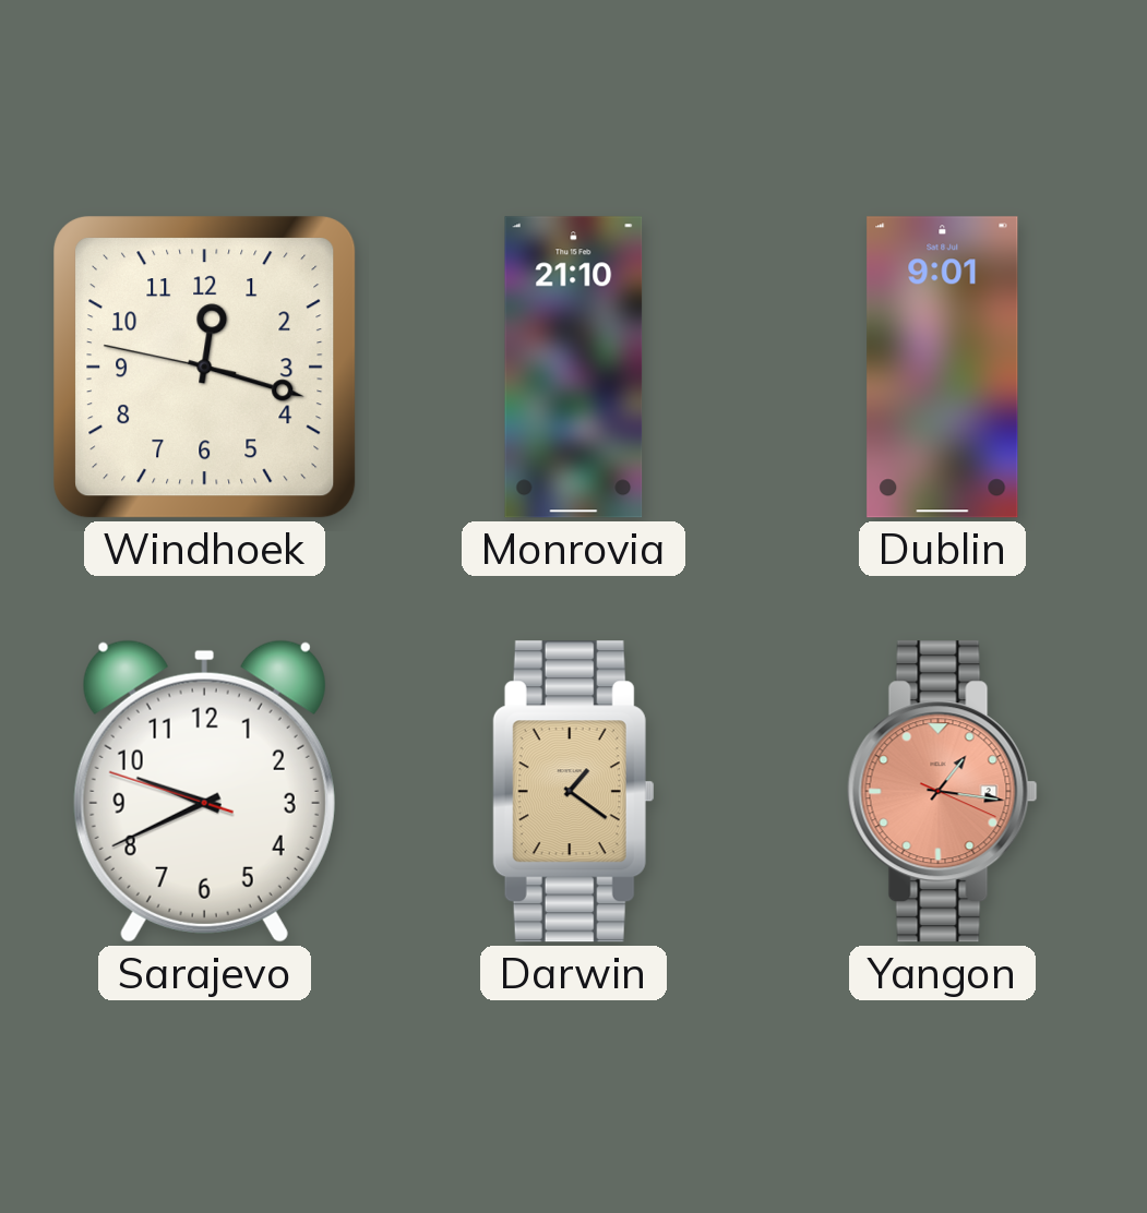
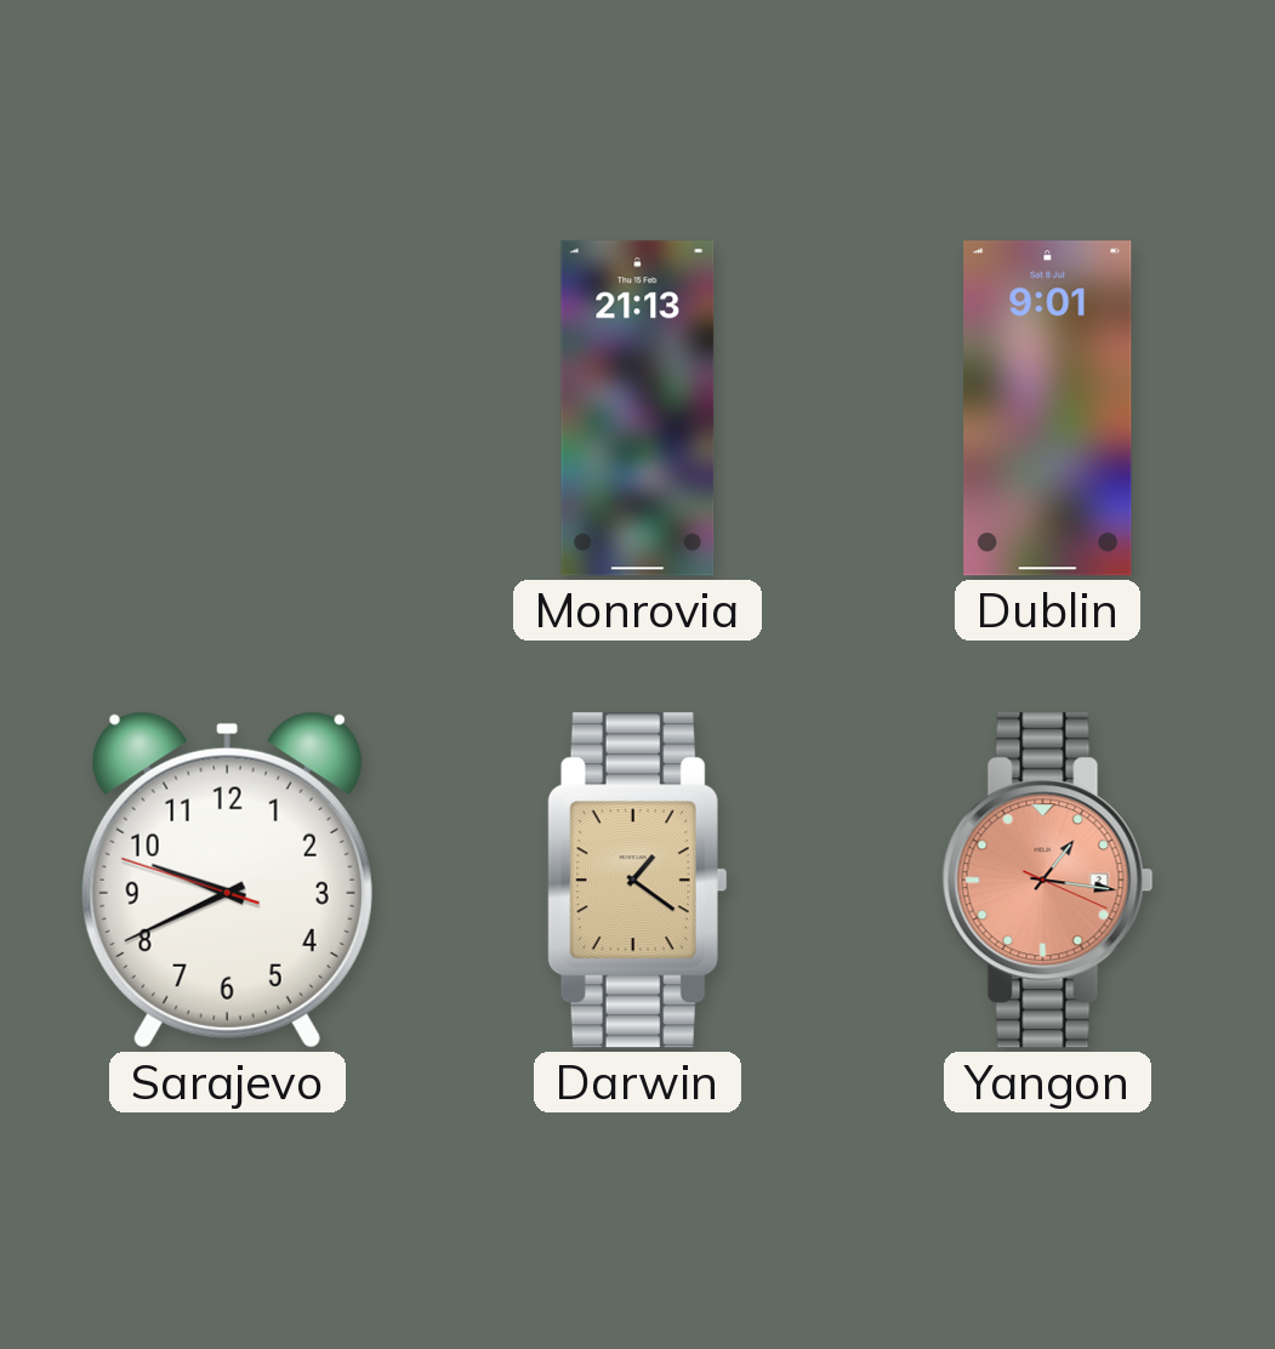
Windhoek: 12:17 -> none (205, 368)
Monrovia: 21:10 -> 21:13 (638, 409)
